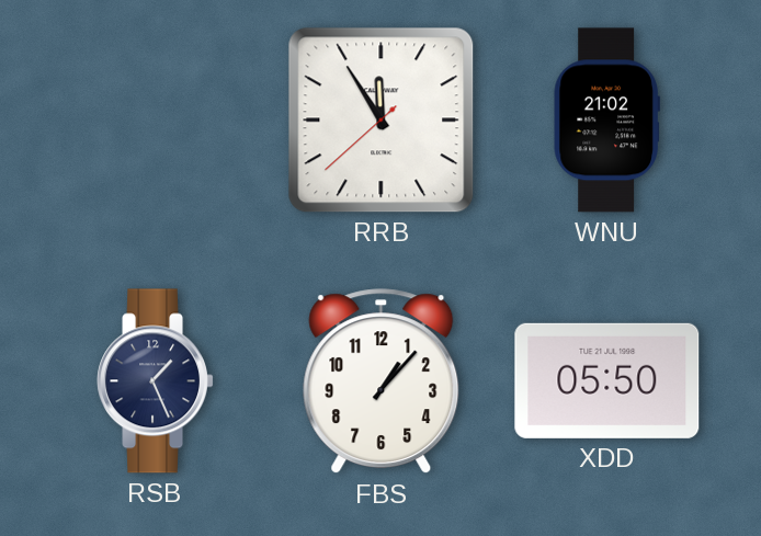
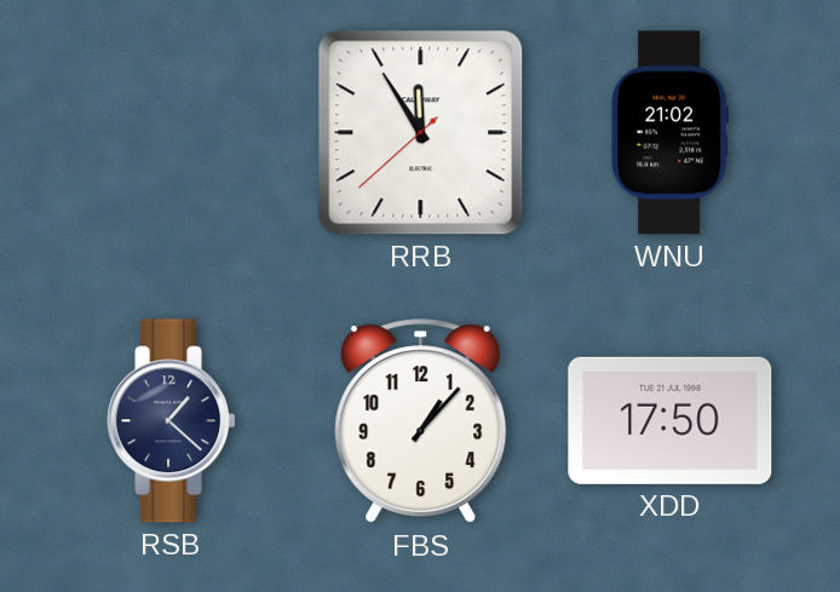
RSB: 1:26 -> 1:22 (171, 421)
XDD: 05:50 -> 17:50 (671, 420)
